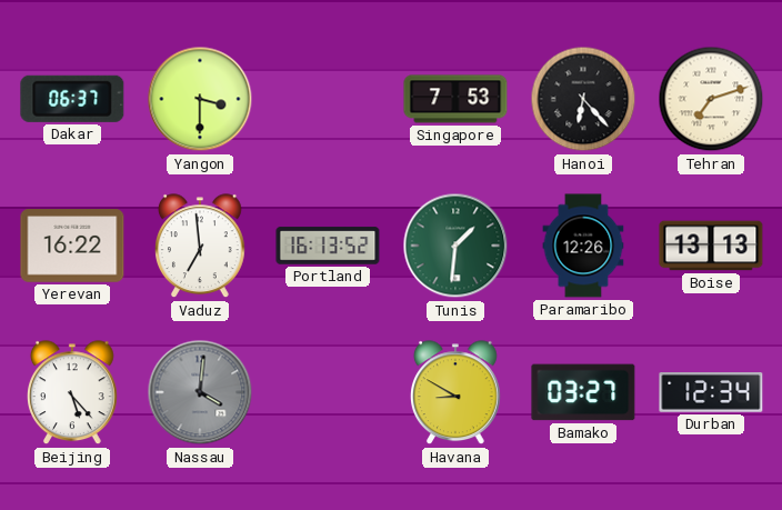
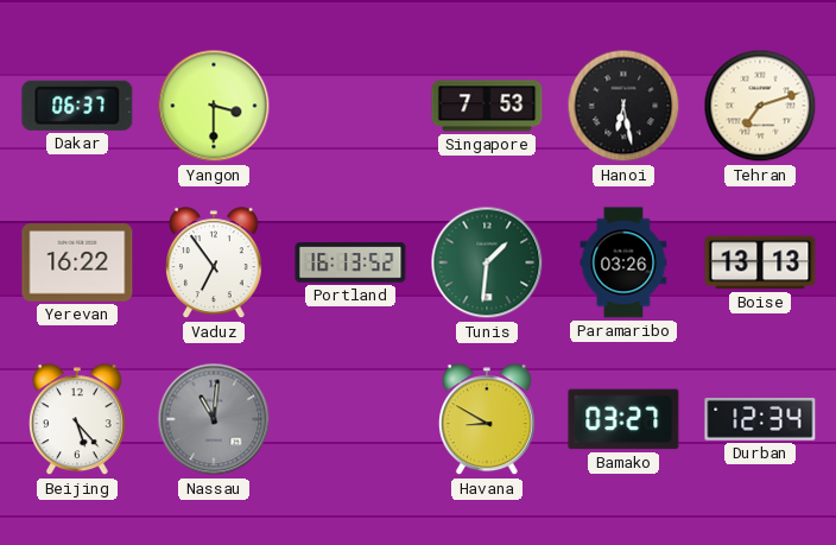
Hanoi: 6:23 -> 6:28 (623, 106)
Vaduz: 6:59 -> 6:54 (215, 264)
Paramaribo: 12:26 -> 03:26 (623, 262)
Nassau: 4:01 -> 11:01 (214, 419)
